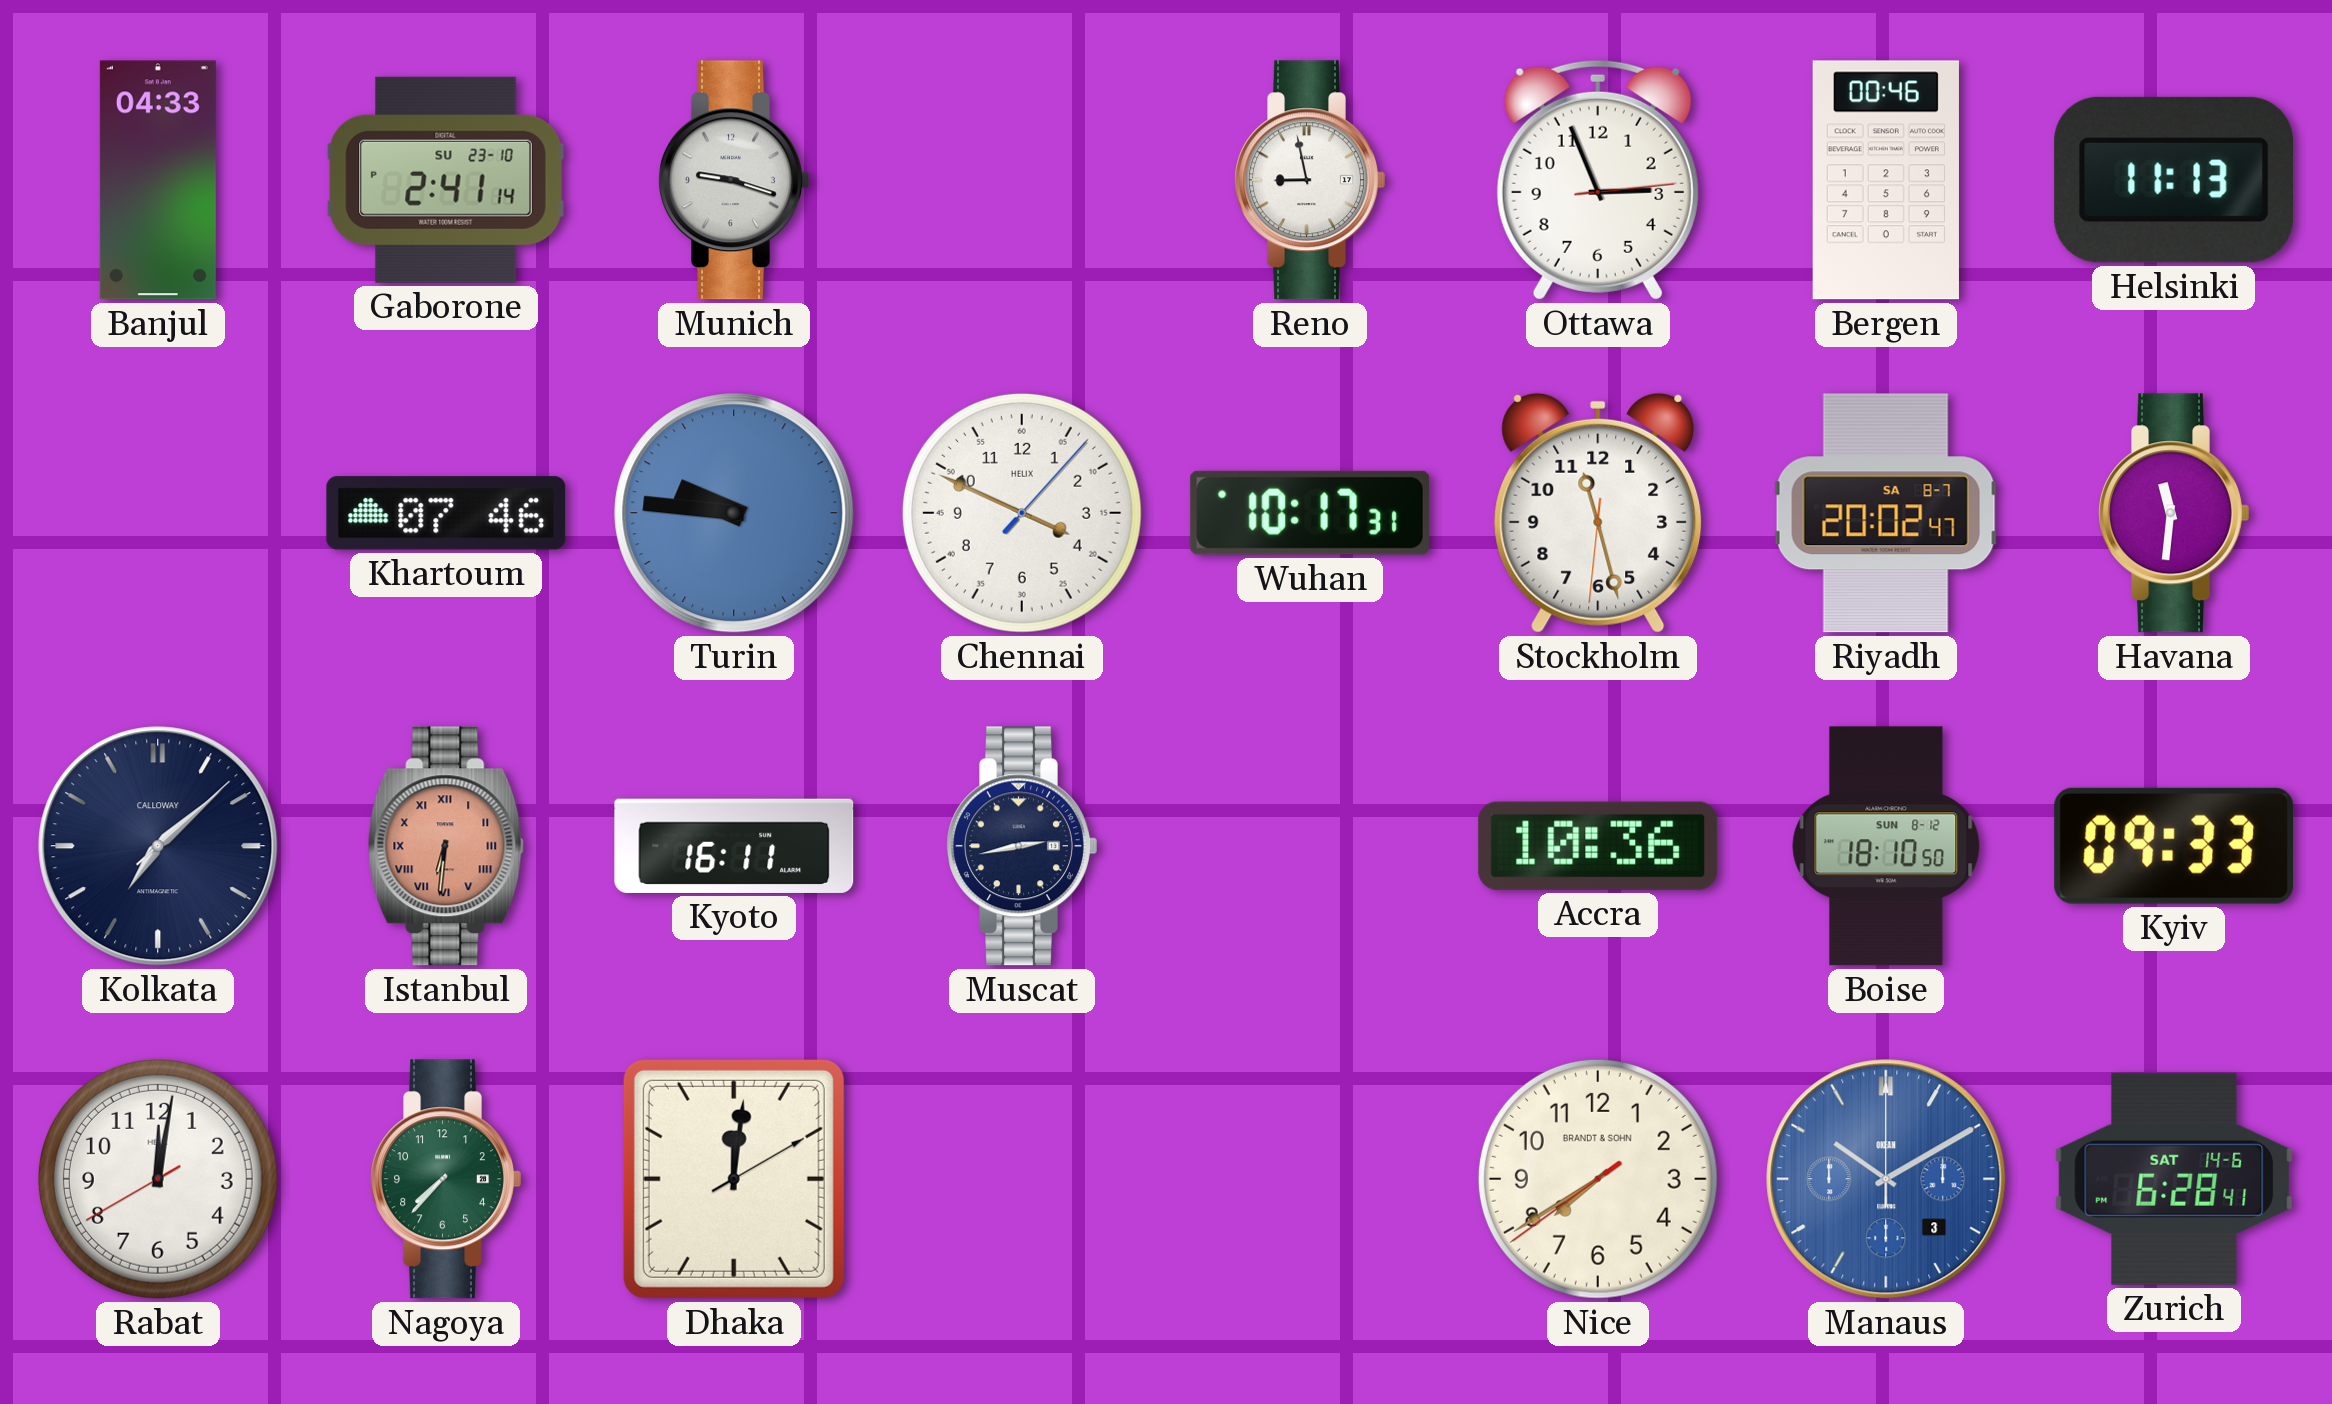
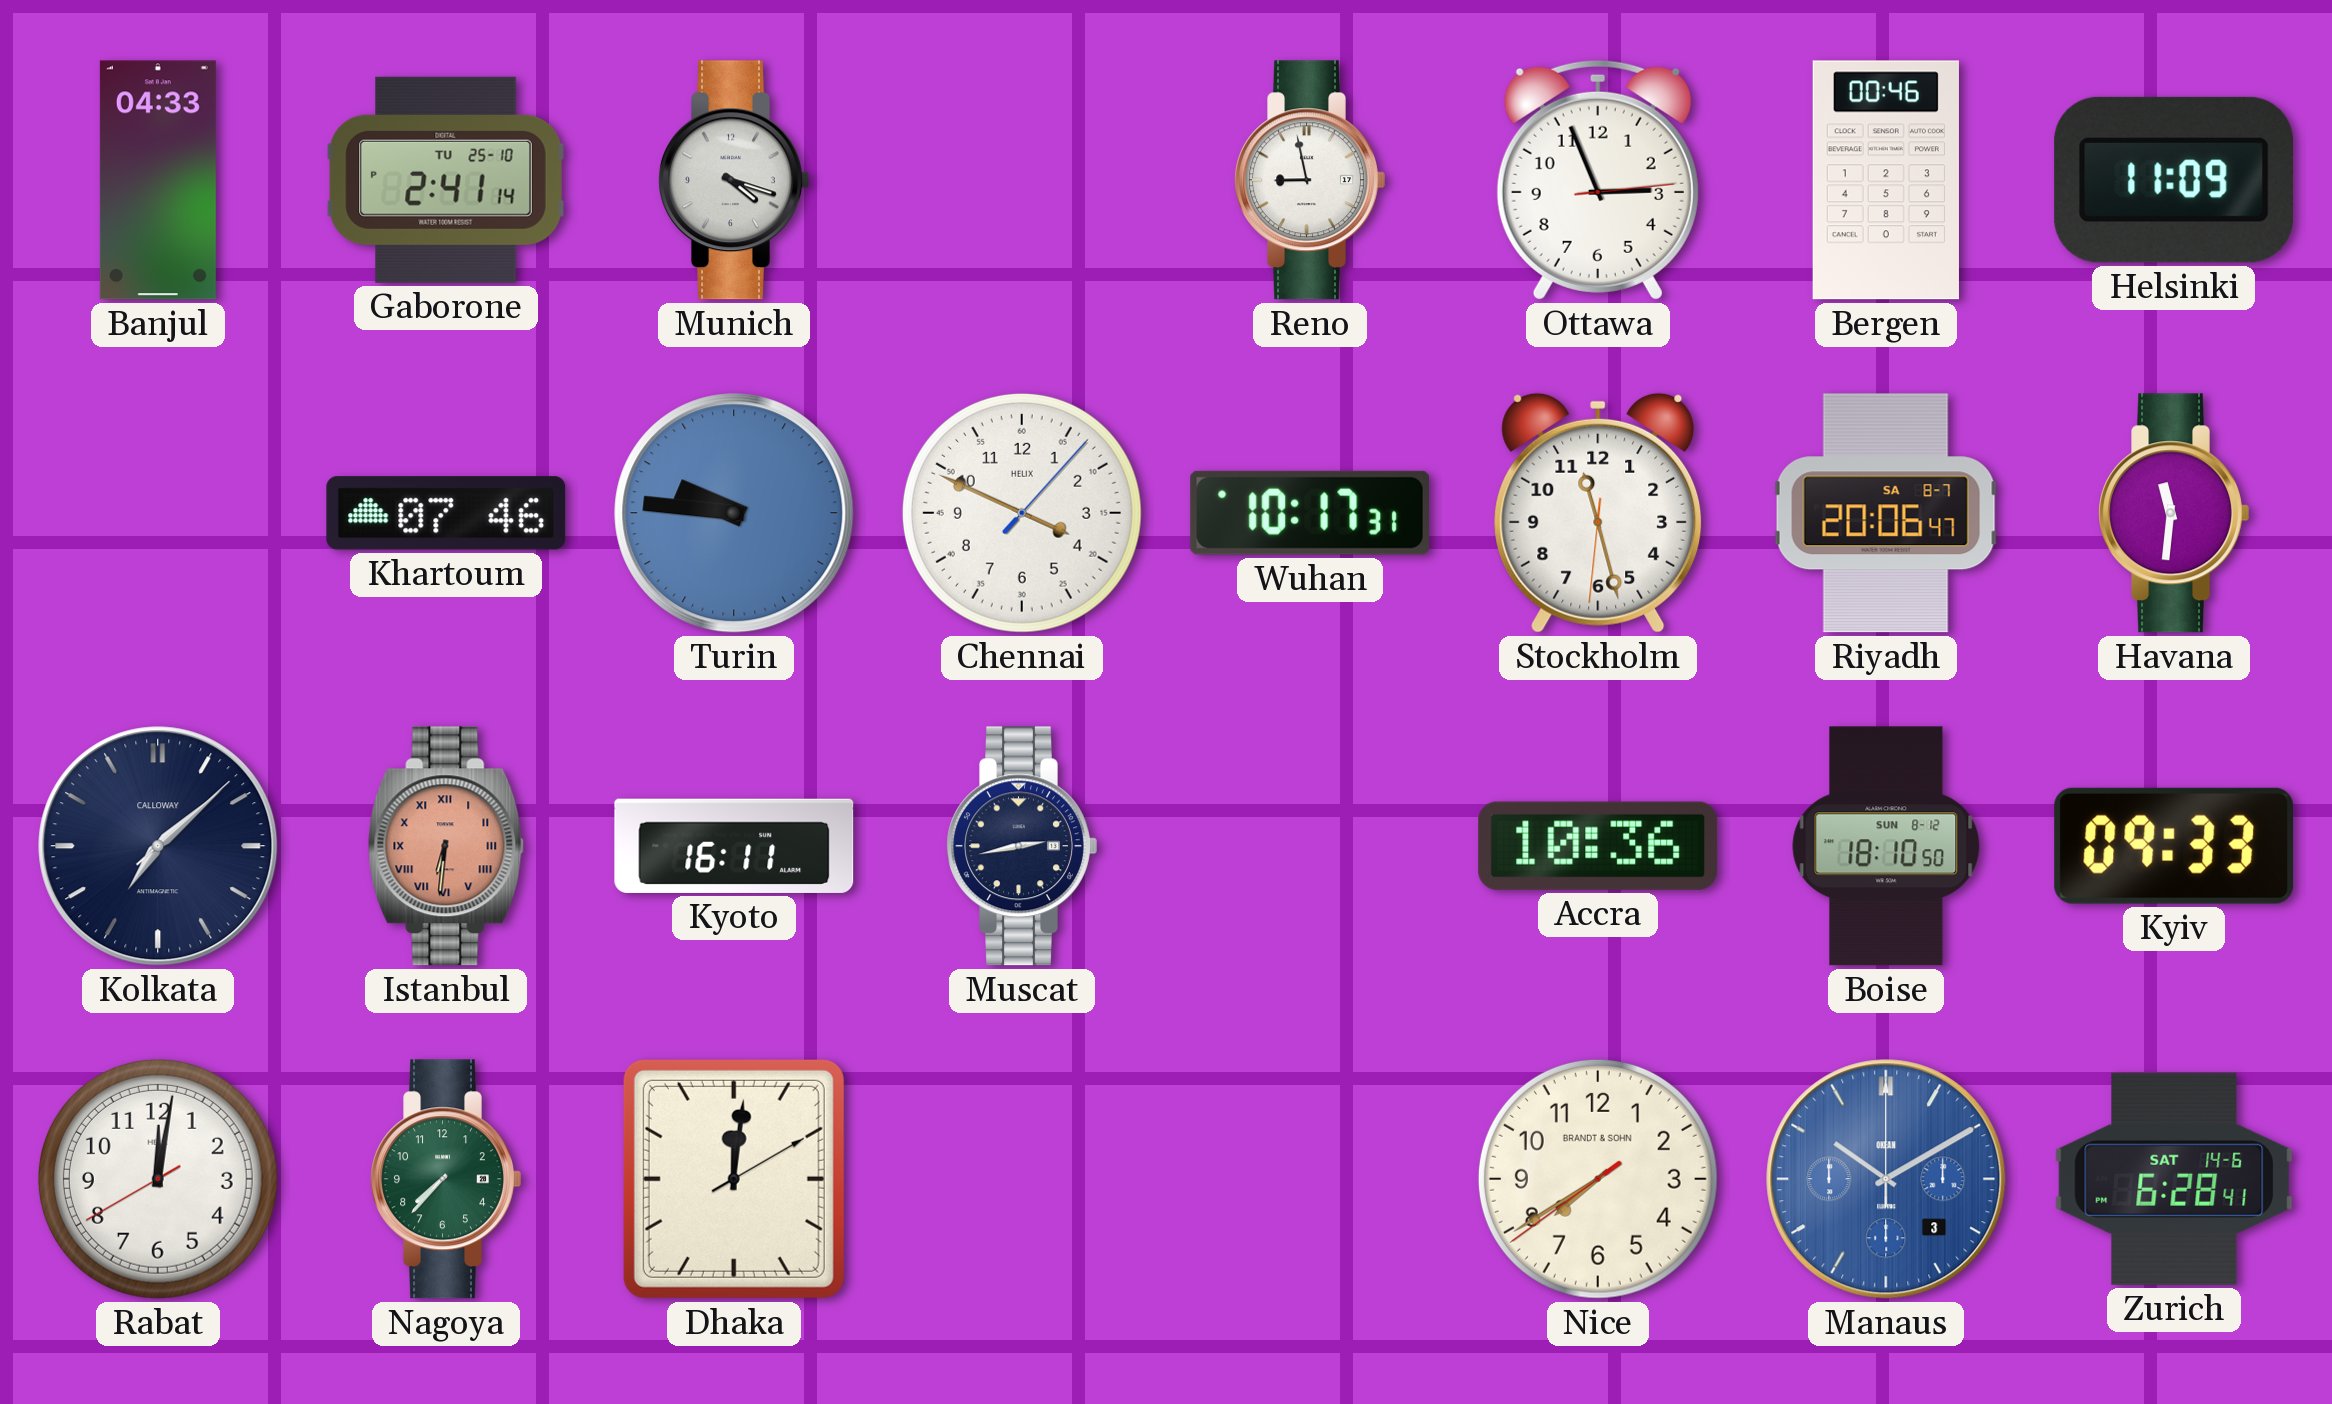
Gaborone date: SU 23-10 -> TU 25-10 (446, 180)
Munich: 9:18 -> 4:18 (734, 180)
Helsinki: 11:13 -> 11:09 (2174, 180)
Riyadh: 20:02 -> 20:06 (1886, 513)
